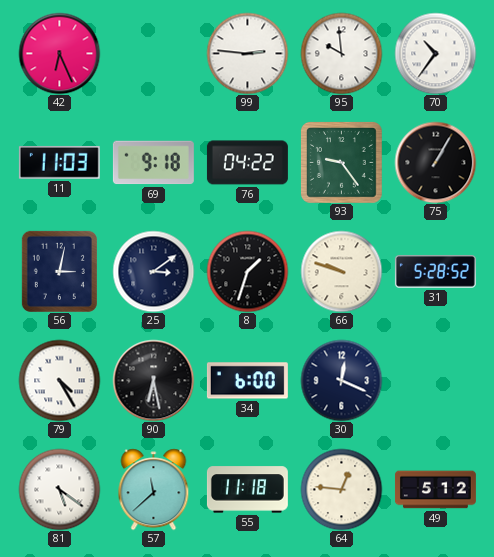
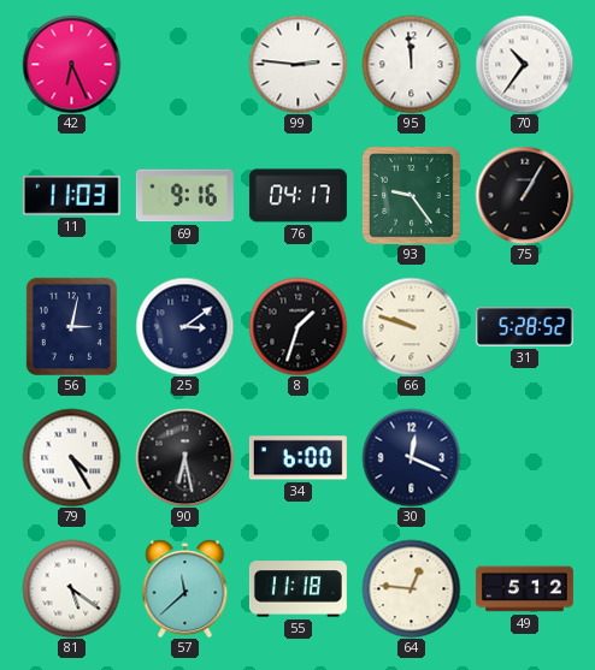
95: 9:59 -> 11:59 (411, 64)
69: 9:18 -> 9:16 (184, 196)
76: 04:22 -> 04:17 (297, 196)
